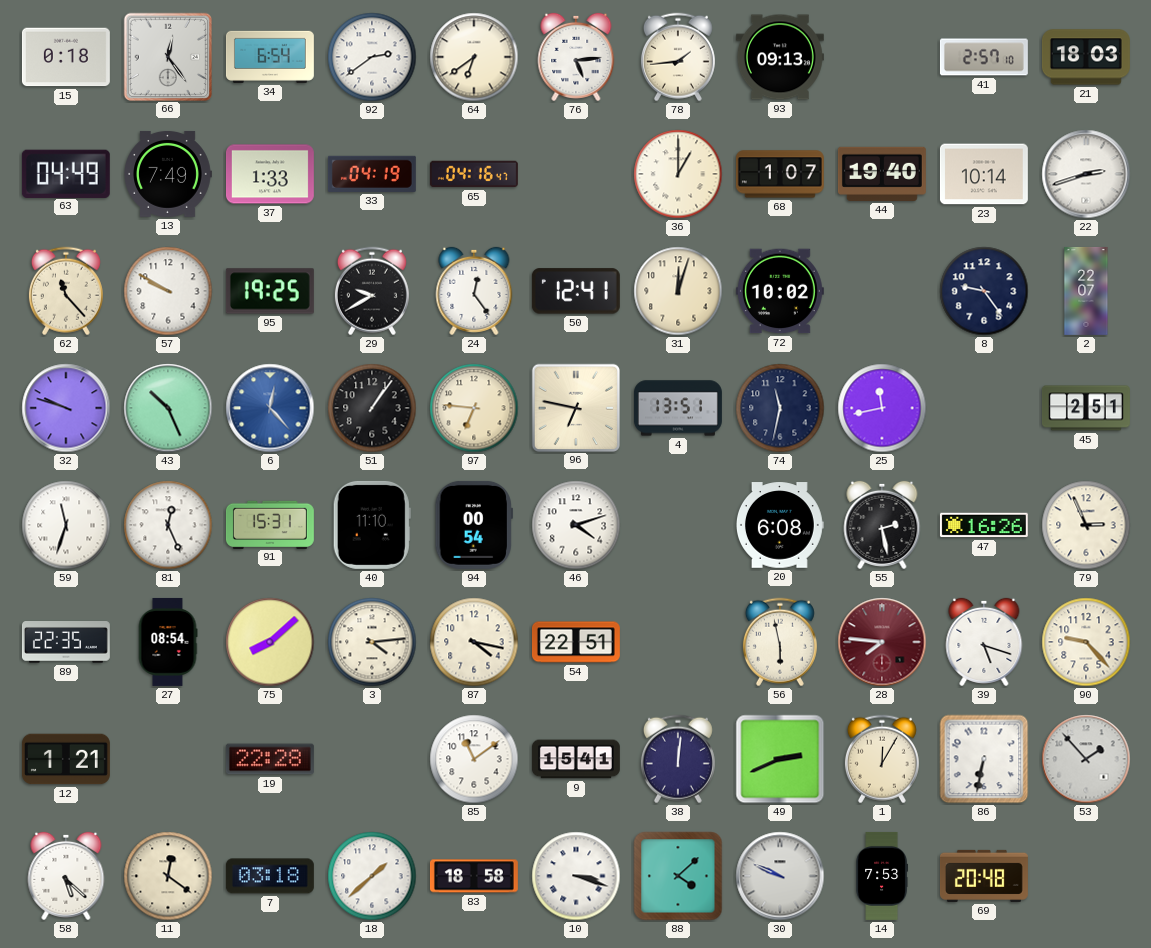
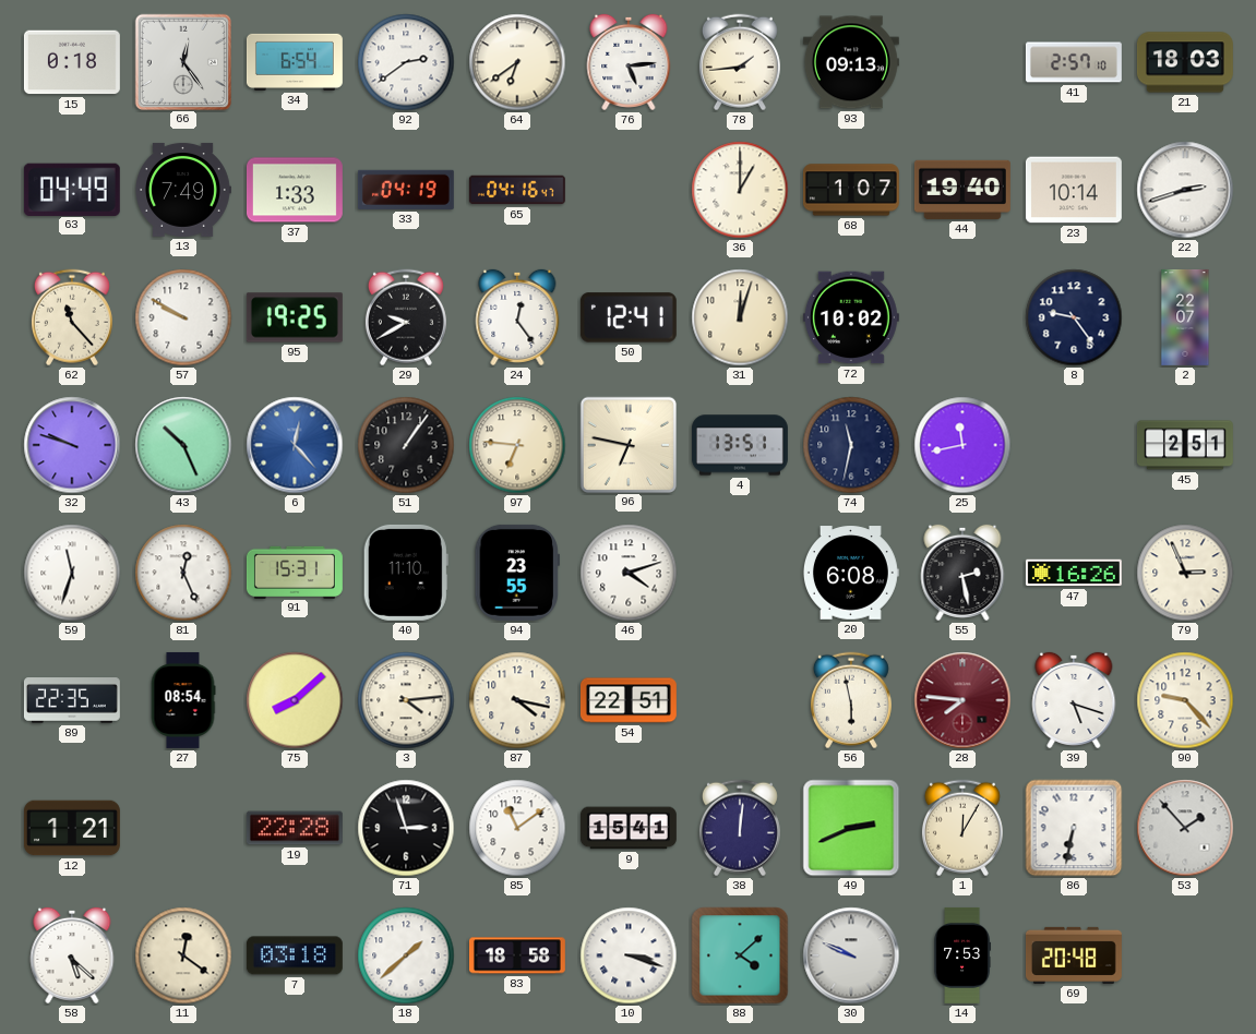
94: 00:54 -> 23:55 (517, 573)
71: none -> 2:57 (406, 828)
